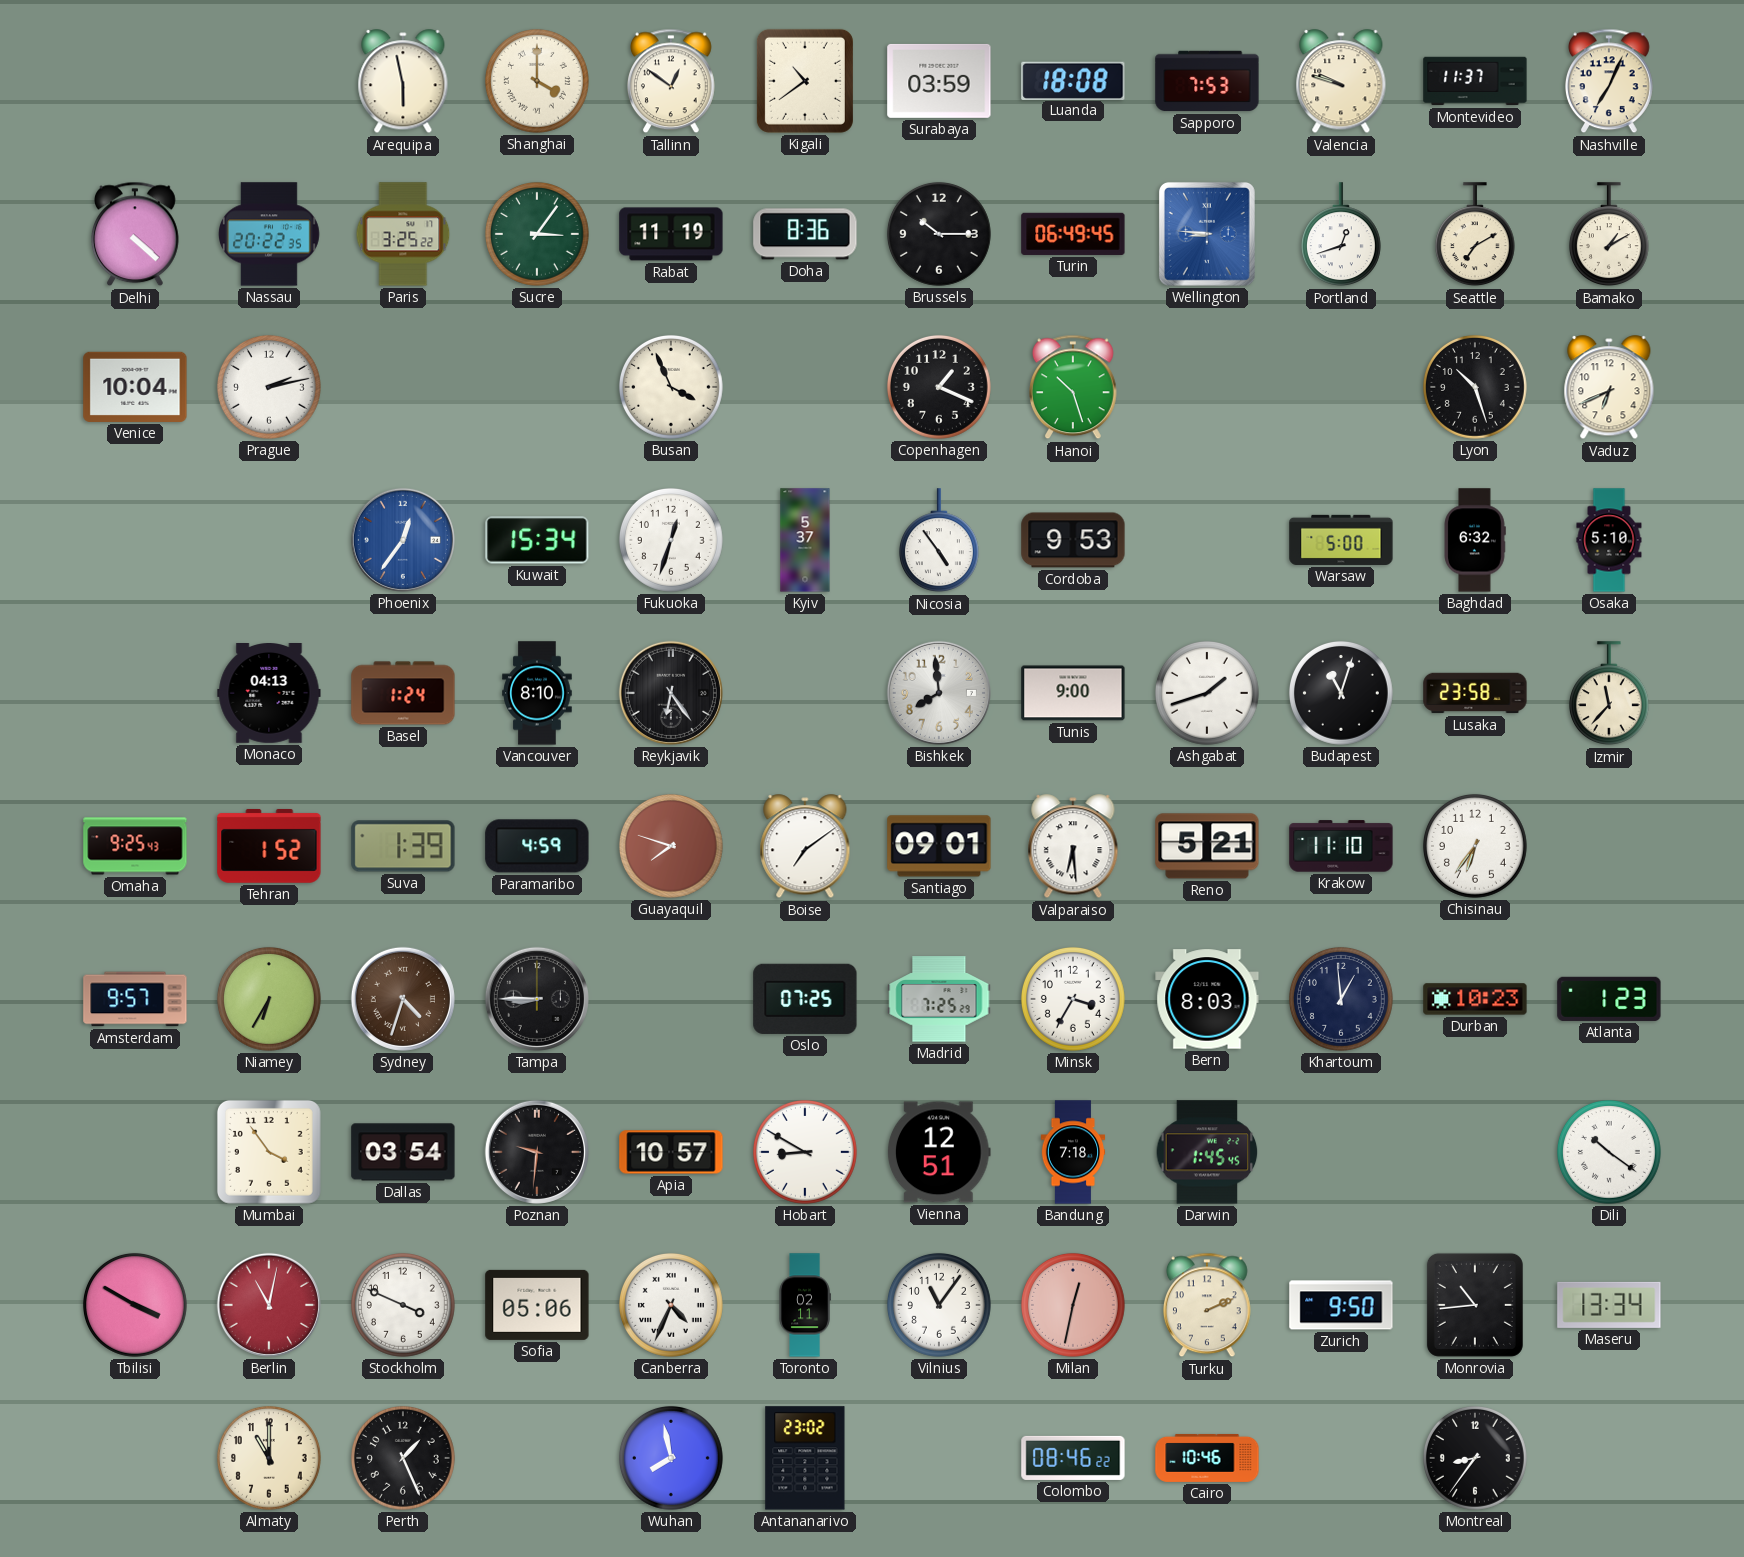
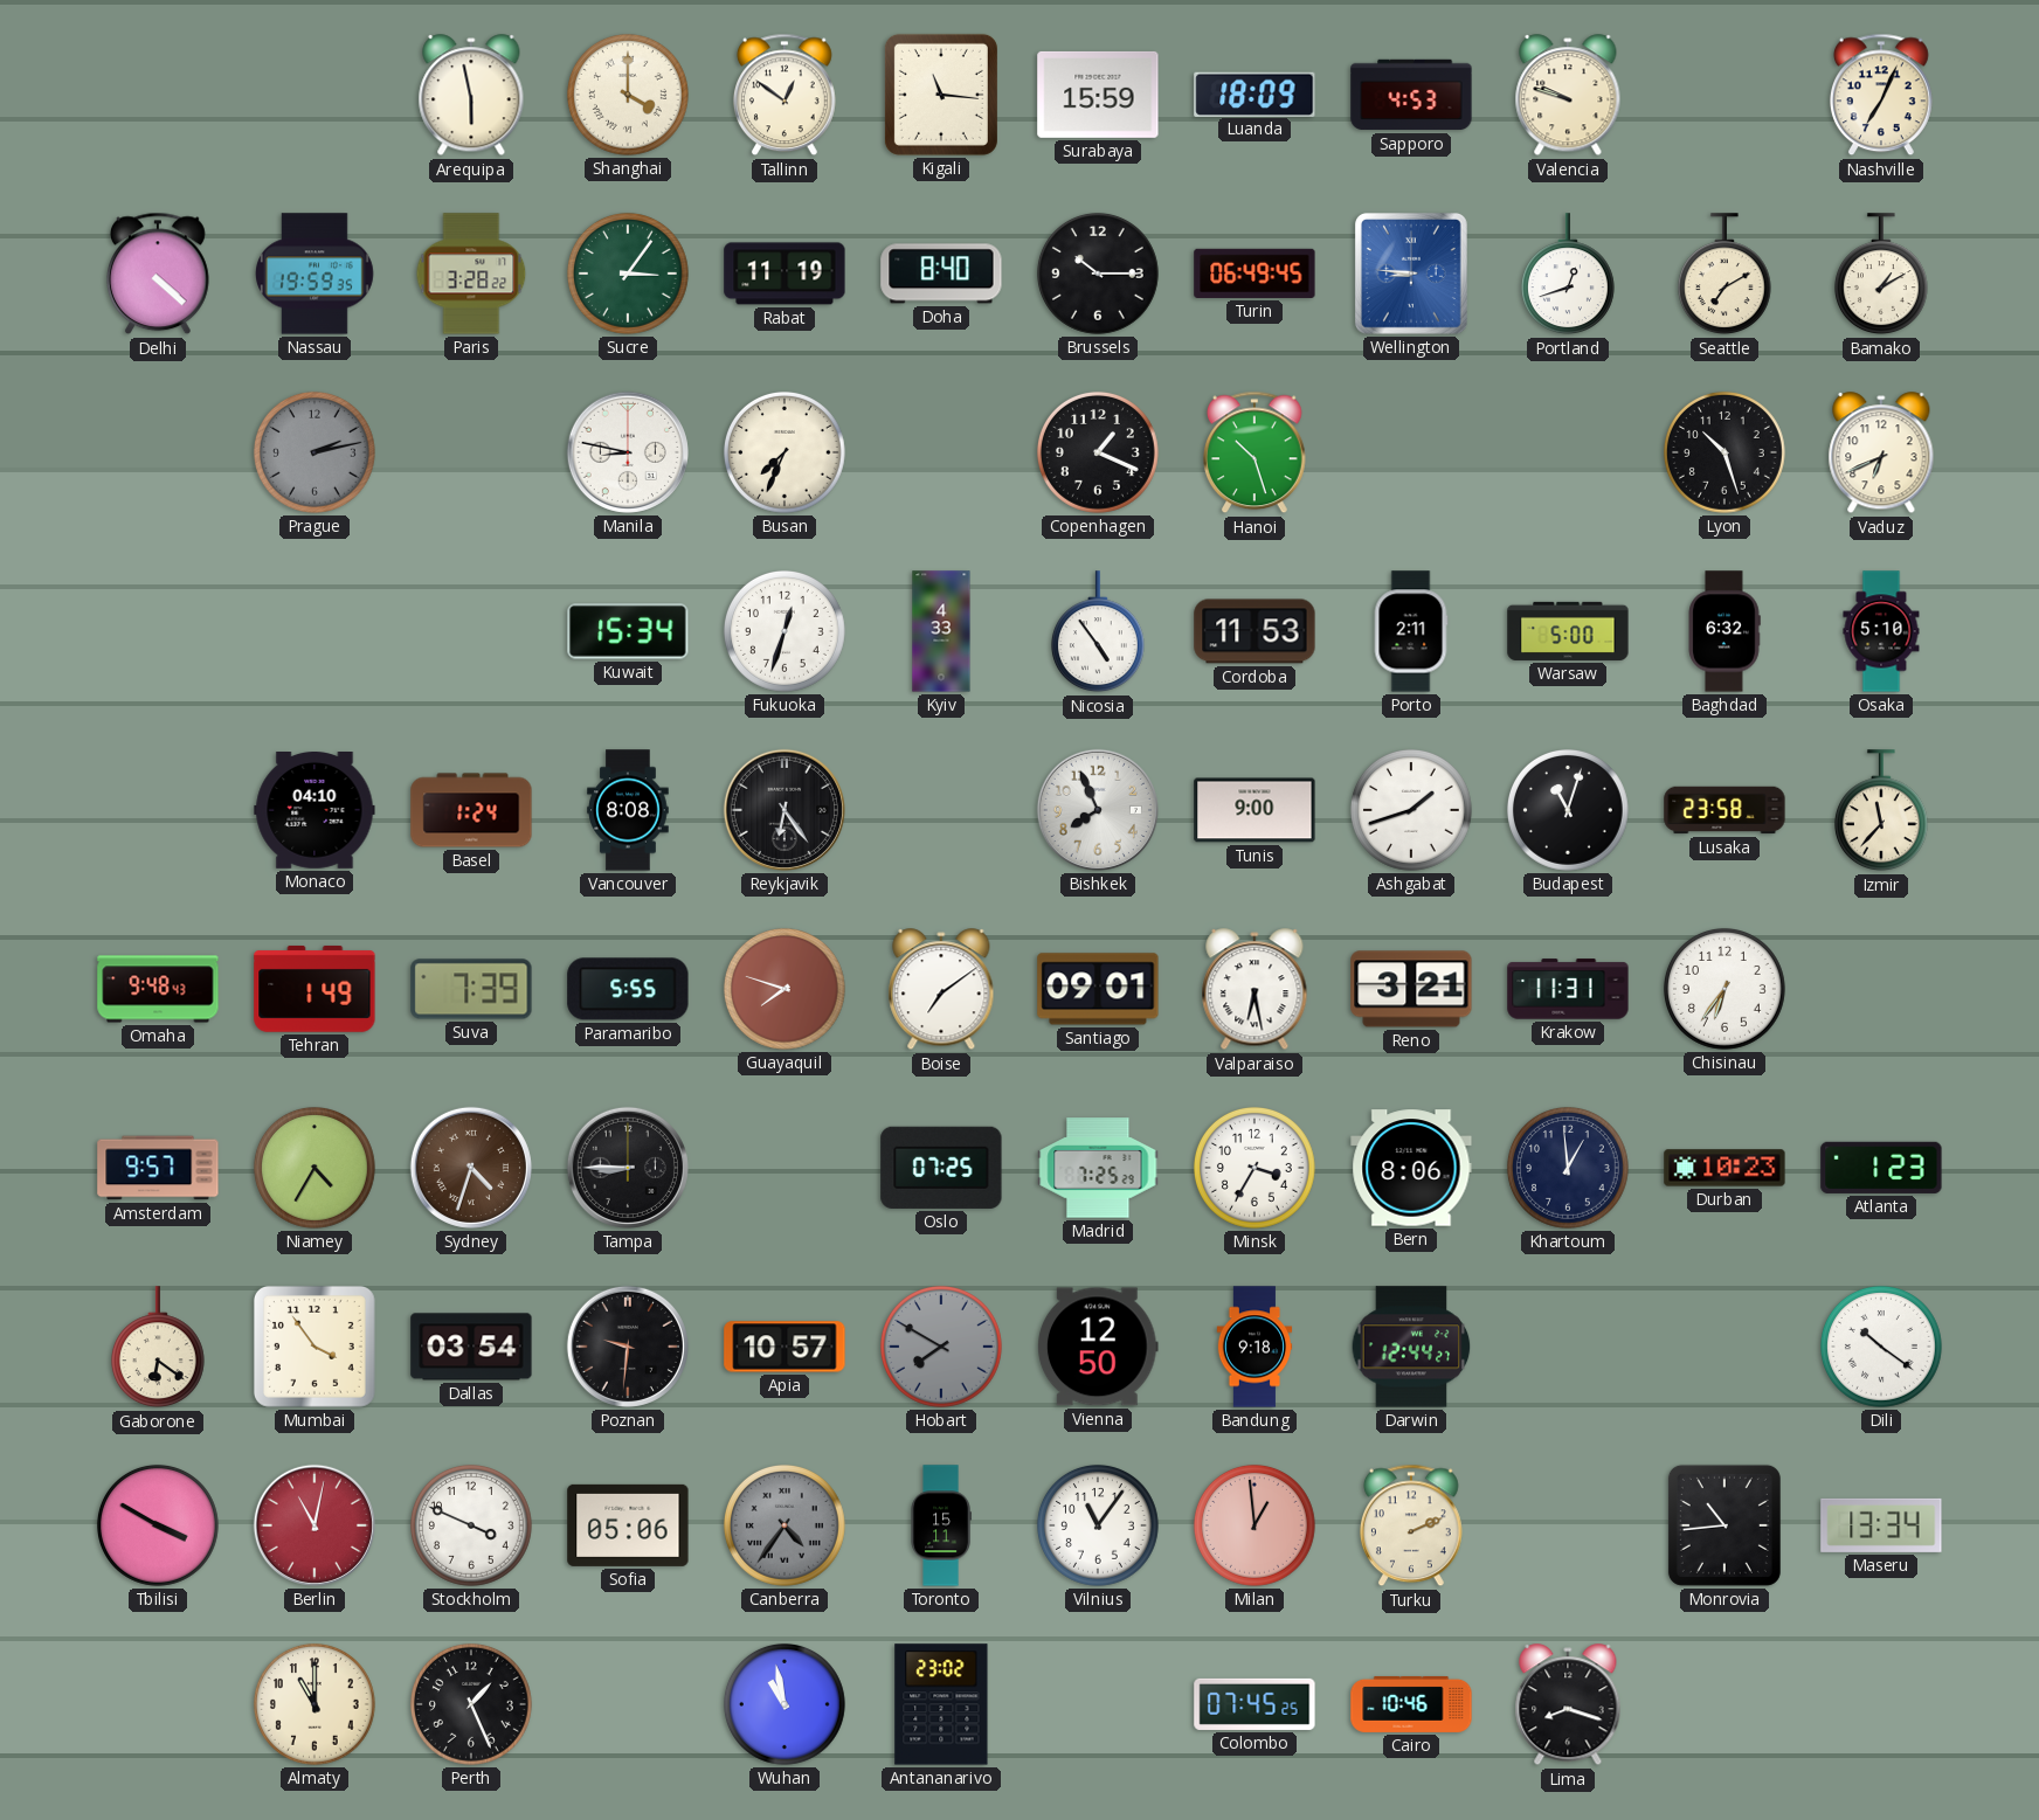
Kigali: 10:39 -> 11:16 (941, 95)
Surabaya: 03:59 -> 15:59 (1098, 95)
Luanda: 18:08 -> 18:09 (1254, 94)
Sapporo: 7:53 -> 4:53 (1411, 95)
Montevideo: 11:37 -> none (1475, 81)
Nassau: 20:22 -> 19:59 (316, 274)
Paris: 3:25 -> 3:28 (471, 274)
Doha: 8:36 -> 8:40 (941, 274)
Venice: 10:04 -> none (135, 387)
Prague dial: white -> grey (315, 452)
Manila: none -> 8:47 (628, 452)
Busan: 3:56 -> 7:34 (785, 452)
Phoenix: 12:36 -> none (403, 540)
Kyiv: 5:37 -> 4:33 (941, 631)
Cordoba: 9:53 -> 11:53 (1254, 631)
Porto: none -> 2:11 (1411, 631)
Monaco: 04:13 -> 04:10 (315, 811)
Vancouver: 8:10 -> 8:08 (628, 810)
Bishkek: 7:59 -> 7:56 (1098, 810)
Omaha: 9:25 -> 9:48 (158, 989)
Tehran: 1:52 -> 1:49 (315, 989)
Suva: 1:39 -> 7:39 (471, 989)
Paramaribo: 4:59 -> 5:55 (628, 989)
Valparaiso: 6:29 -> 6:28 (1254, 990)
Reno: 5:21 -> 3:21 (1411, 989)
Krakow: 11:10 -> 11:31 (1568, 989)
Niamey: 6:35 -> 4:35 (315, 1168)
Bern: 8:03 -> 8:06 (1411, 1168)
Gaborone: none -> 6:21 (158, 1348)
Hobart: 8:50 -> 7:50 (941, 1347)
Hobart dial: white -> grey (941, 1347)
Vienna: 12:51 -> 12:50 (1099, 1347)
Bandung: 7:18 -> 9:18 (1254, 1347)
Darwin: 1:45 -> 12:44 (1411, 1347)
Canberra: 4:34 -> 4:36 (785, 1525)
Canberra dial: white -> grey (785, 1525)
Toronto: 02:11 -> 15:11 (941, 1525)
Milan: 12:32 -> 12:59 (1254, 1525)
Zurich: 9:50 -> none (1341, 1305)
Wuhan: 7:58 -> 10:58 (785, 1704)
Colombo: 08:46 -> 07:45 (1254, 1704)
Lima: none -> 8:18 (1568, 1705)
Montreal: 8:36 -> none (1475, 1458)
